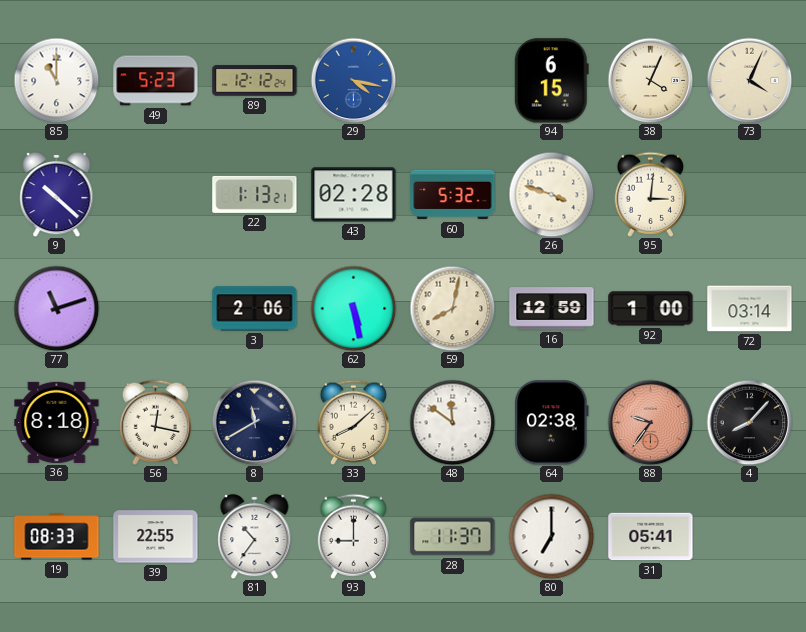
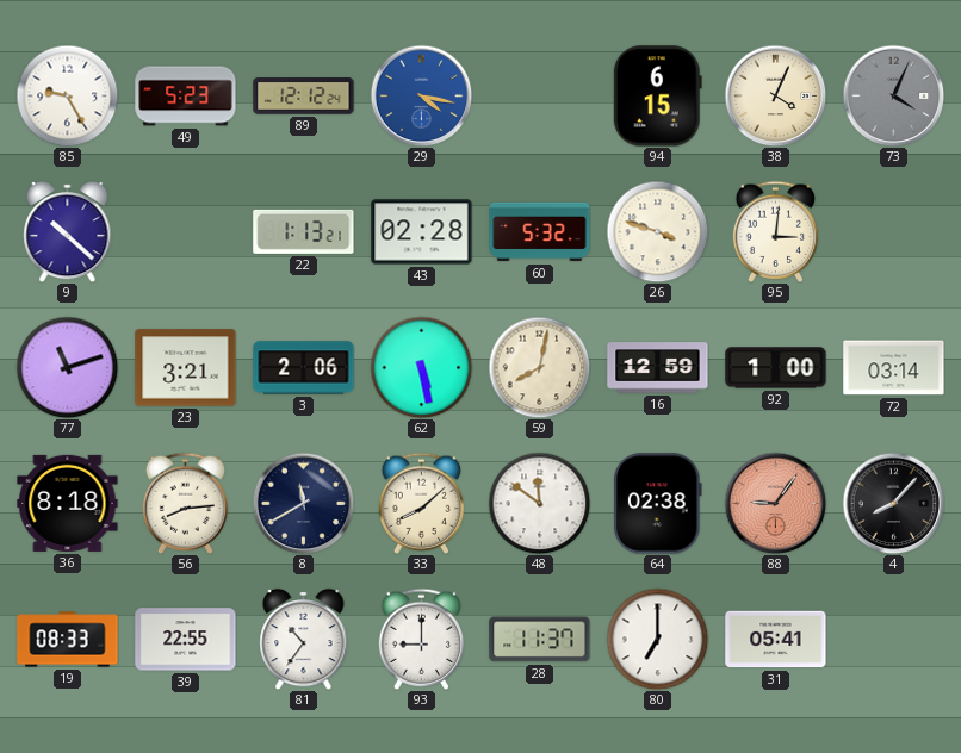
85: 11:00 -> 9:25 (67, 95)
73 dial: cream -> grey (893, 95)
23: none -> 3:21 (186, 368)
56: 12:17 -> 8:14 (186, 503)
88: 9:36 -> 9:06 (775, 503)
